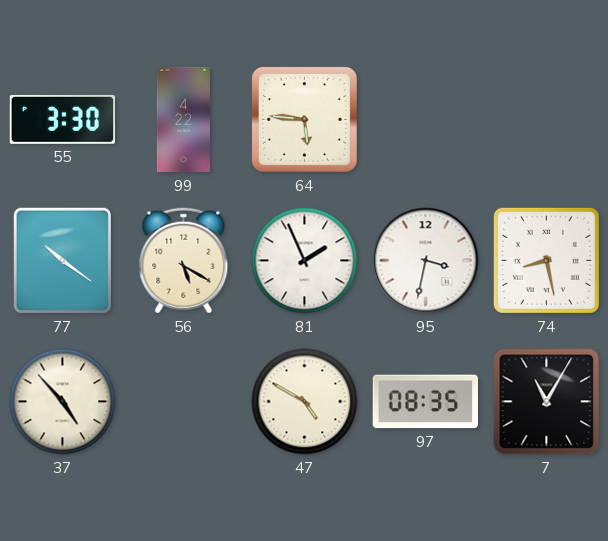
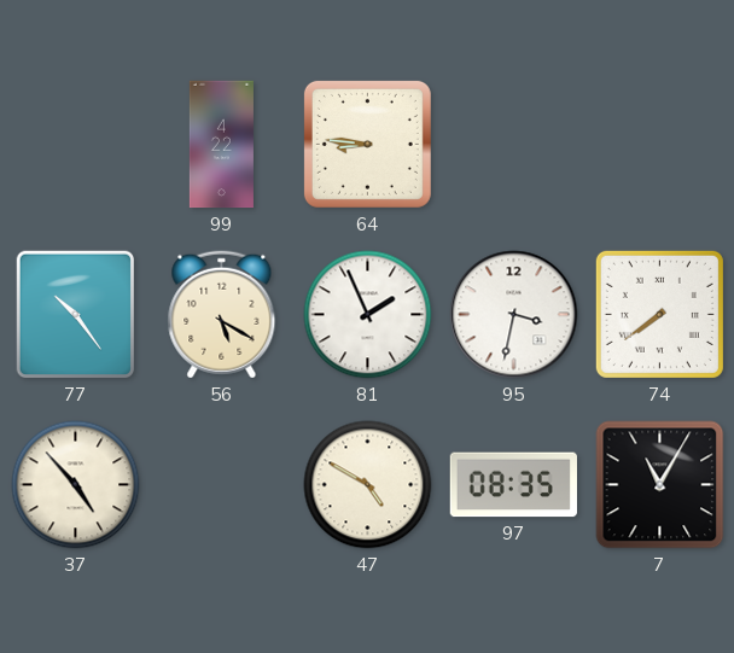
55: 3:30 -> none (62, 119)
64: 5:46 -> 8:46 (367, 144)
77: 10:21 -> 10:24 (76, 315)
74: 8:28 -> 7:39 (659, 314)
